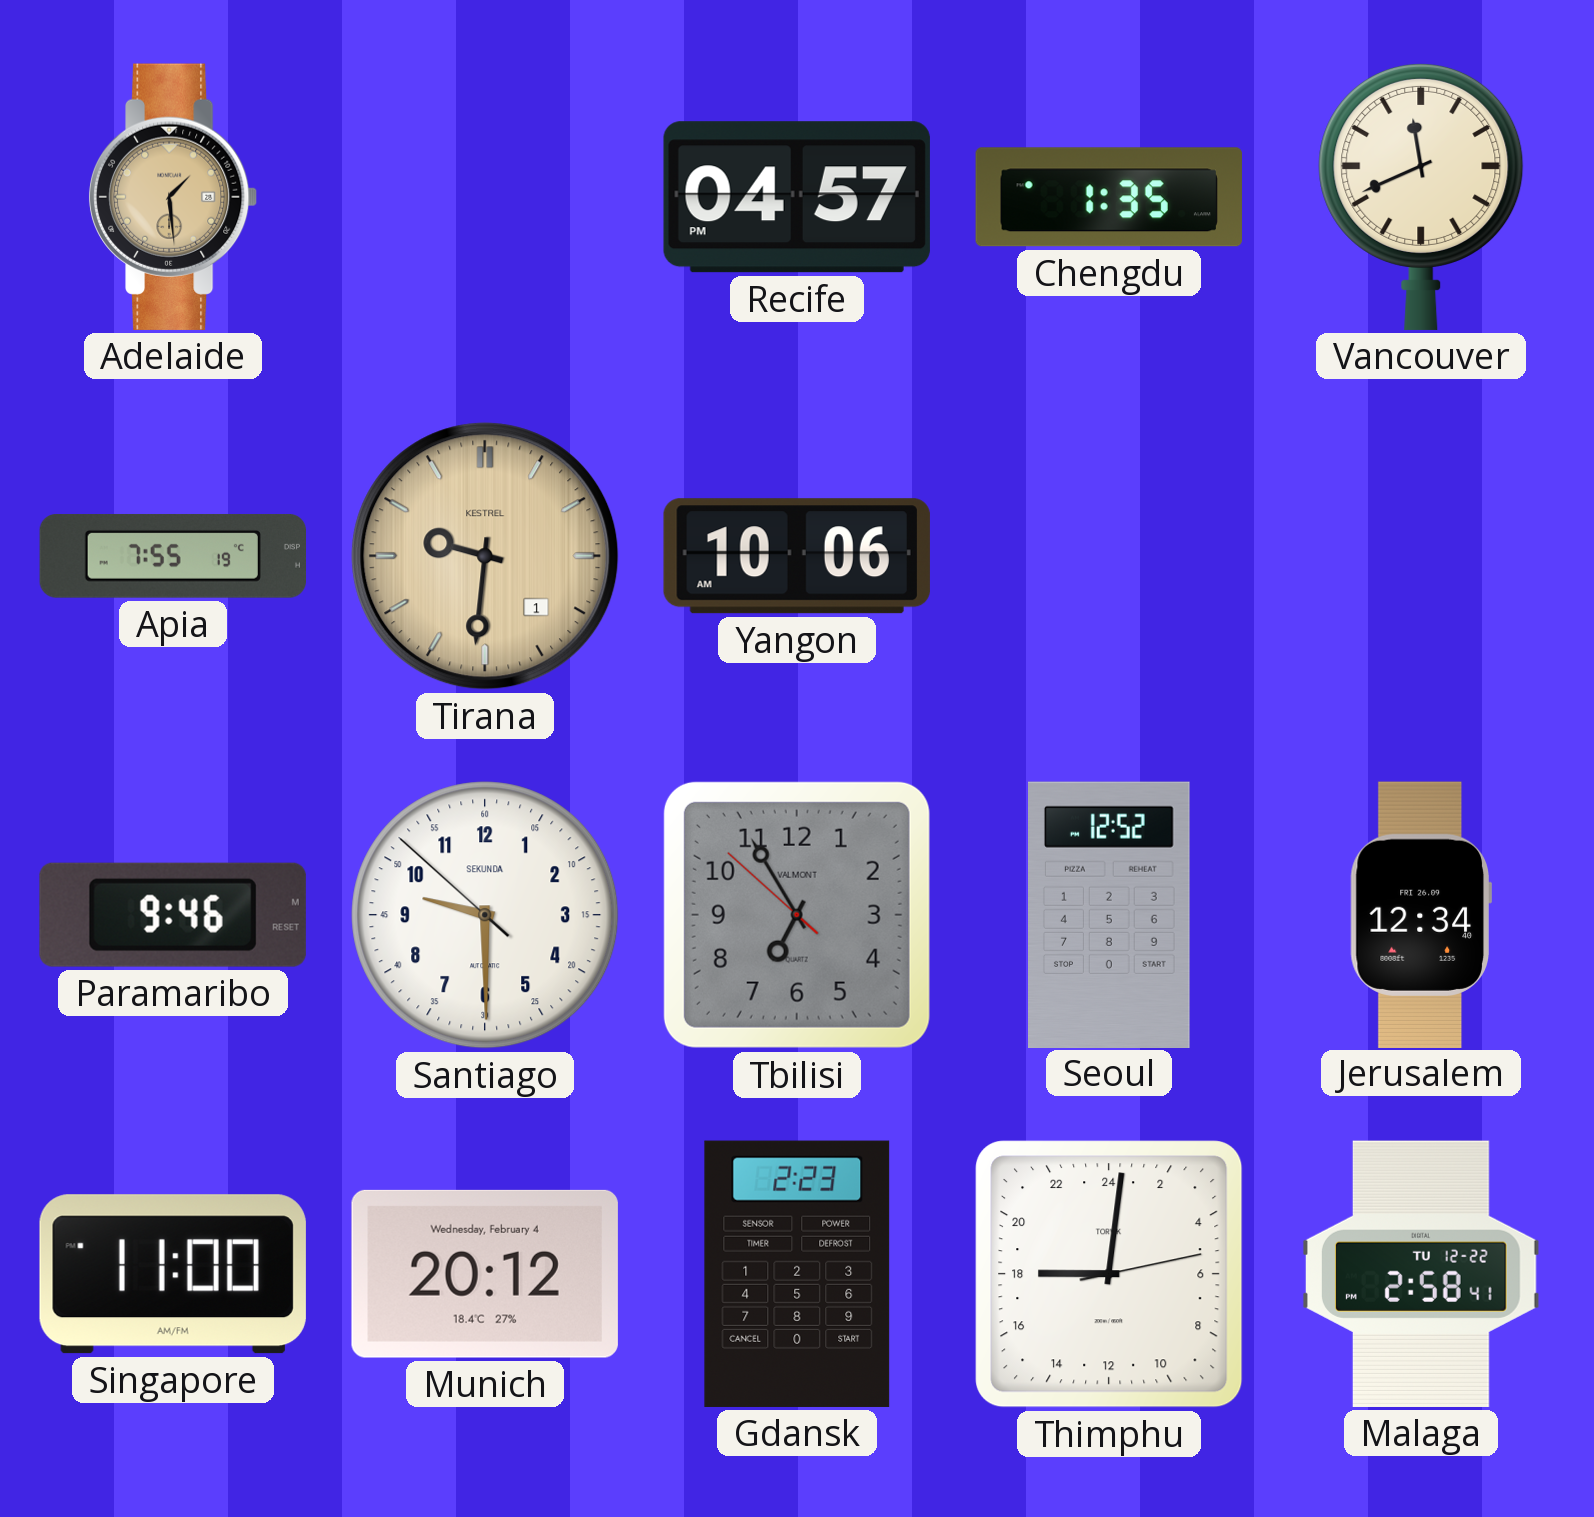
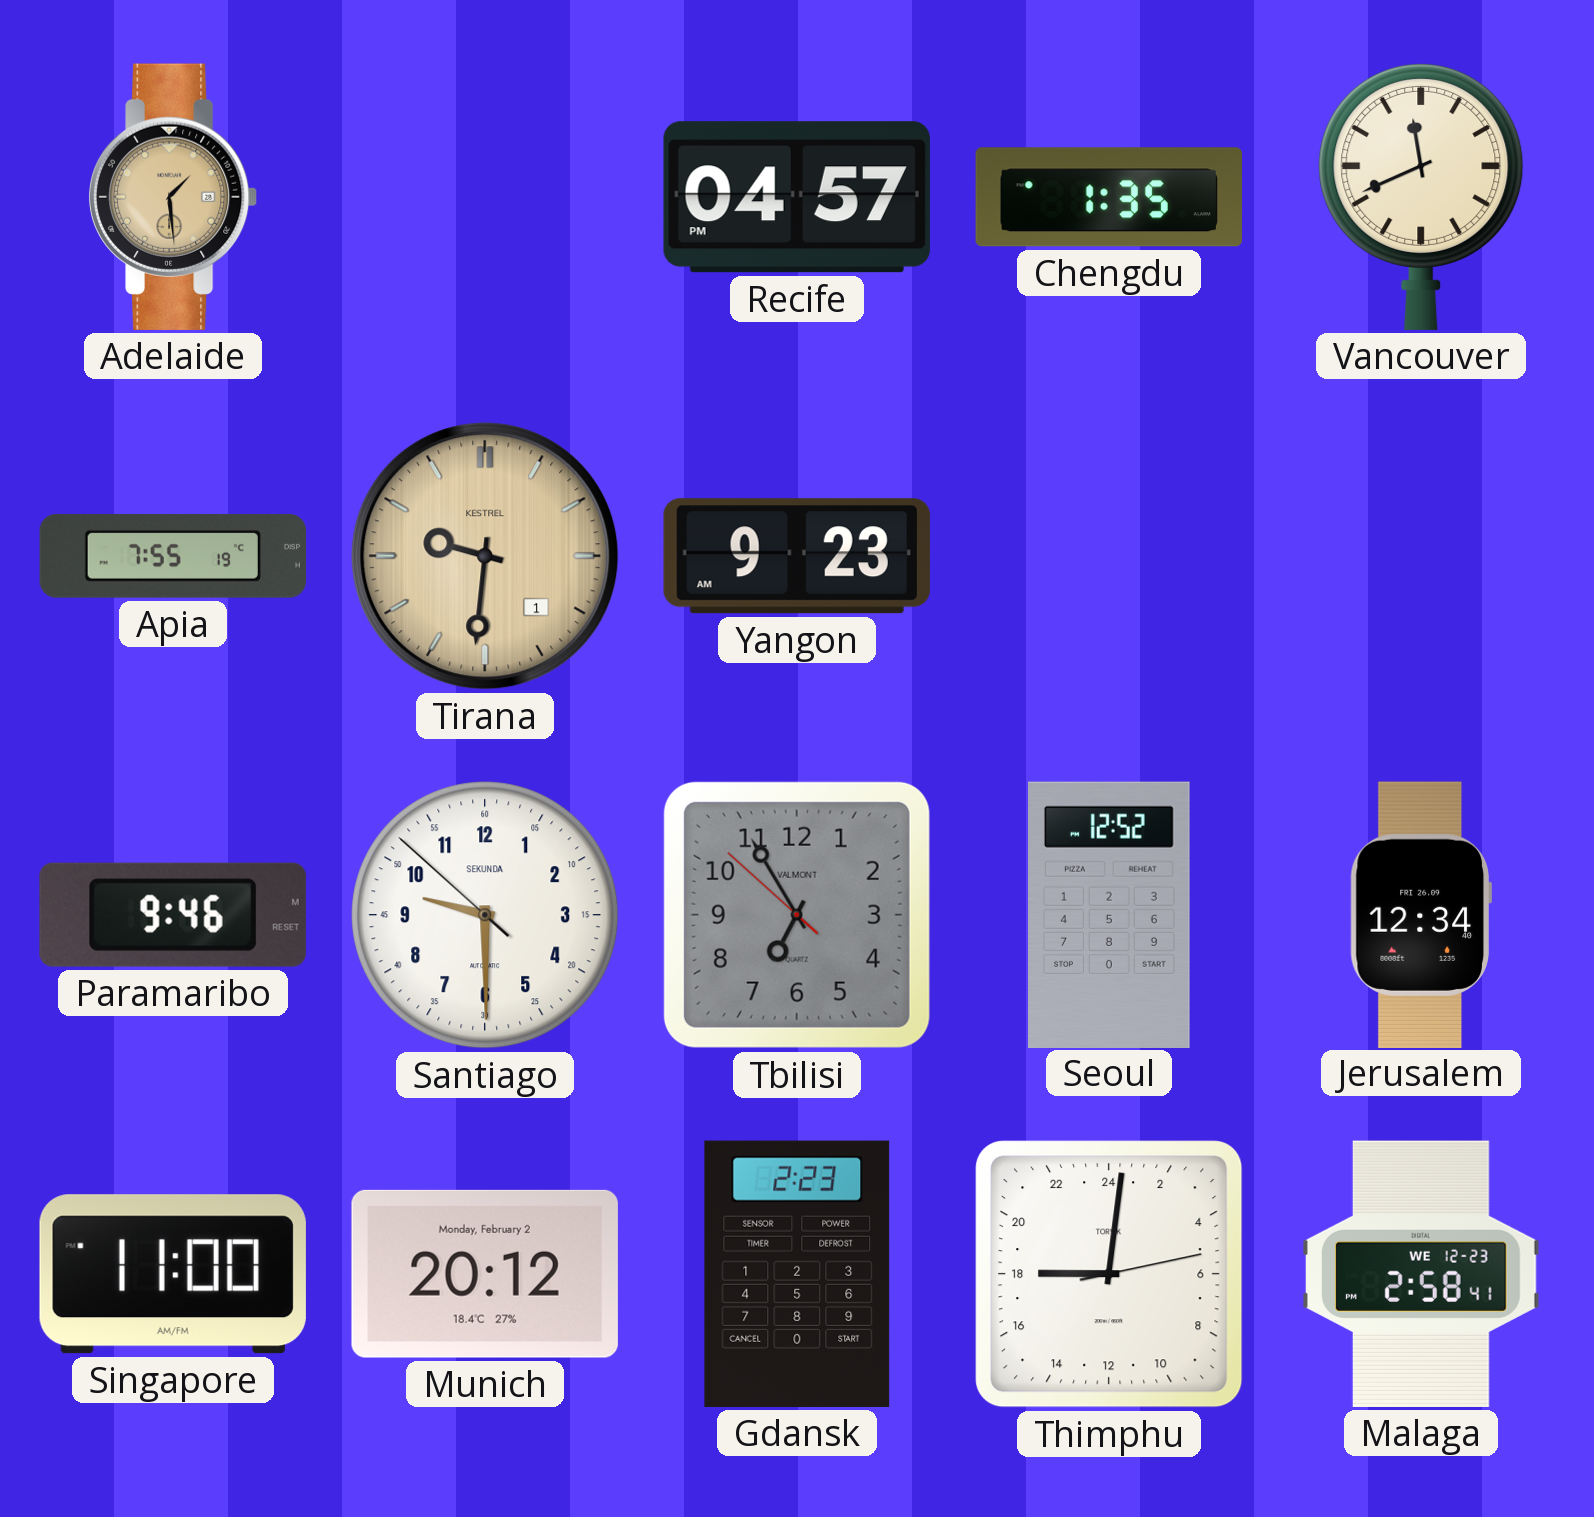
Yangon: 10:06 -> 9:23 (797, 556)
Munich date: Wednesday, February 4 -> Monday, February 2 (485, 1274)
Malaga date: TU 12-22 -> WE 12-23 (1421, 1274)
